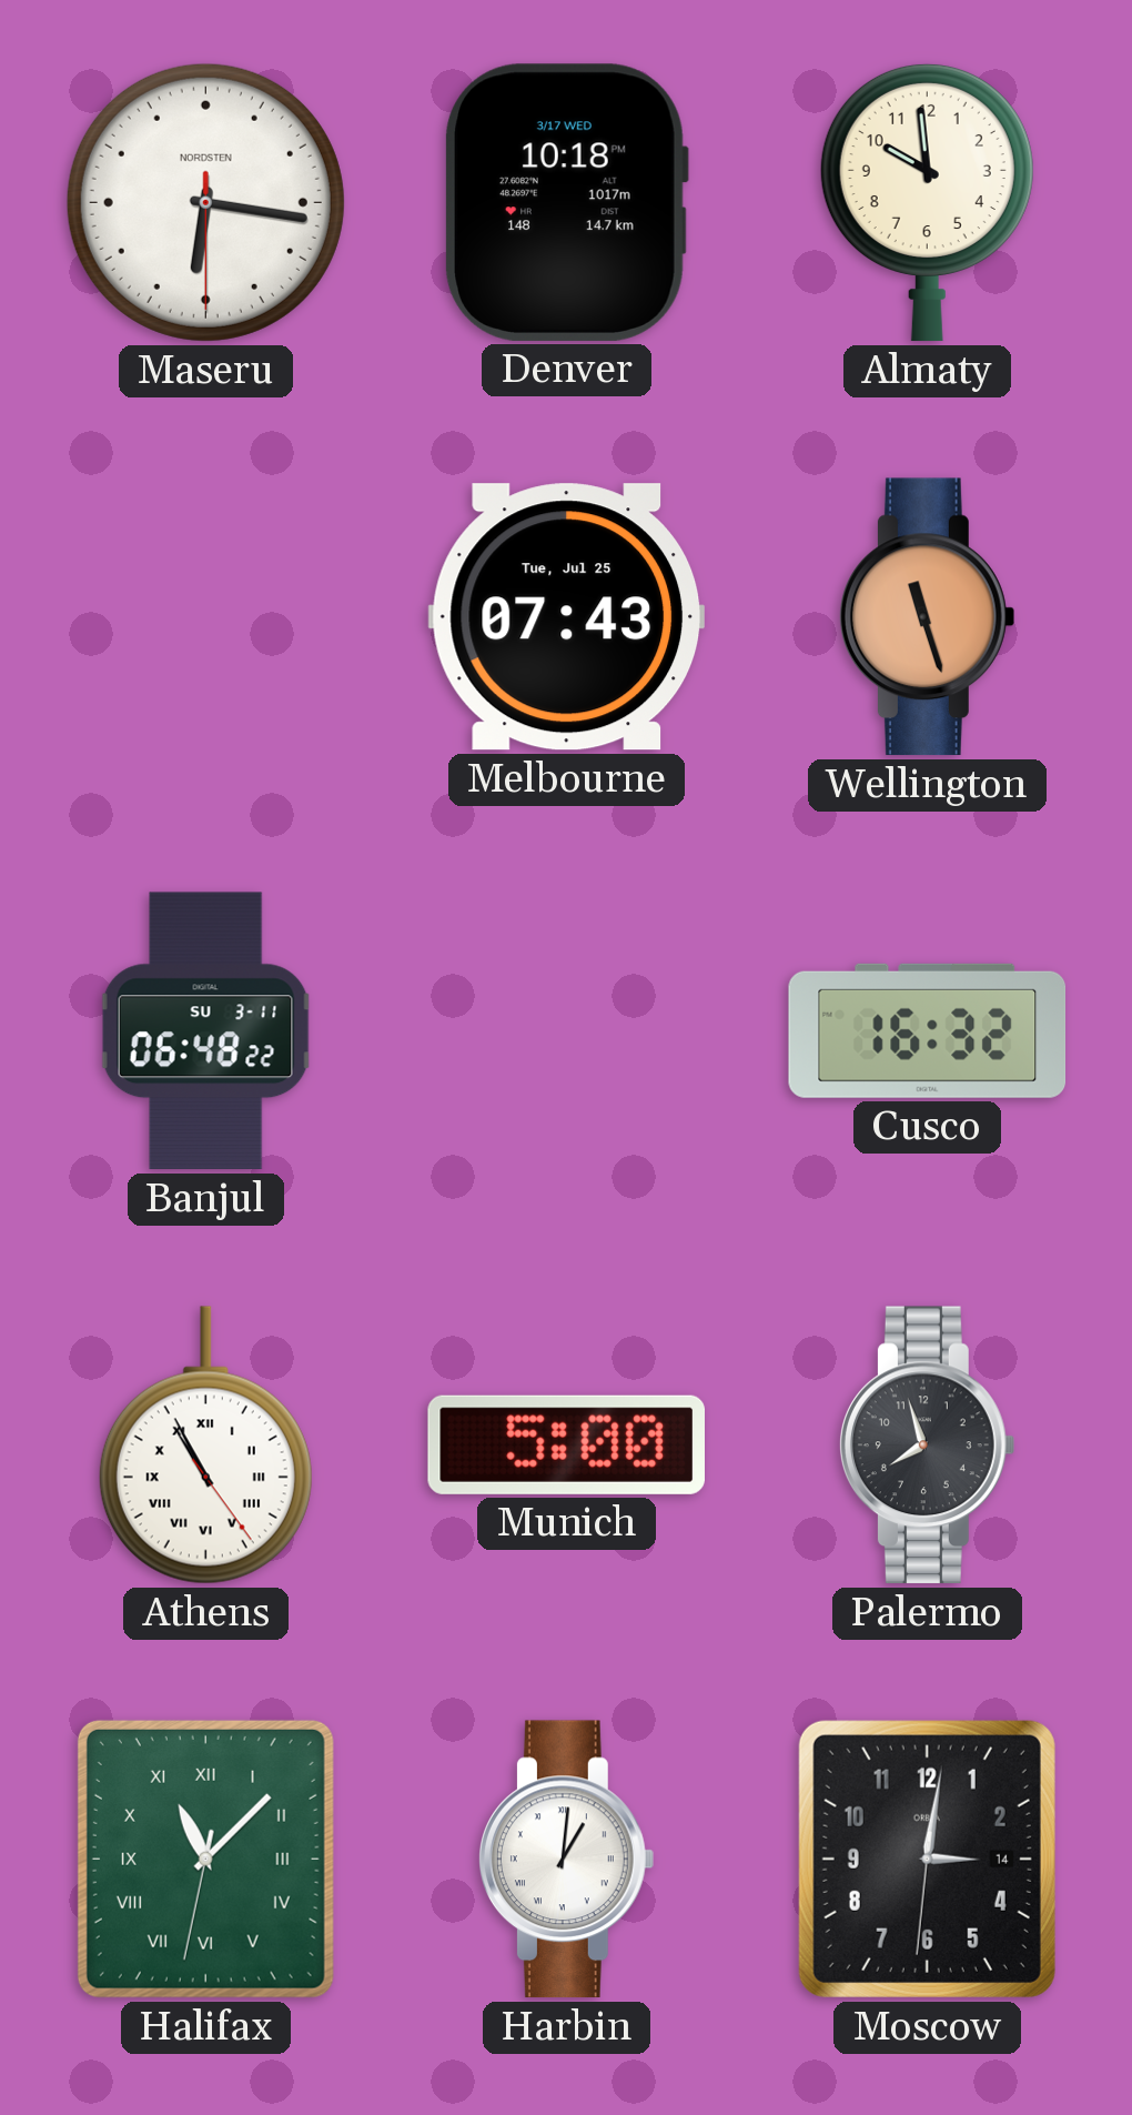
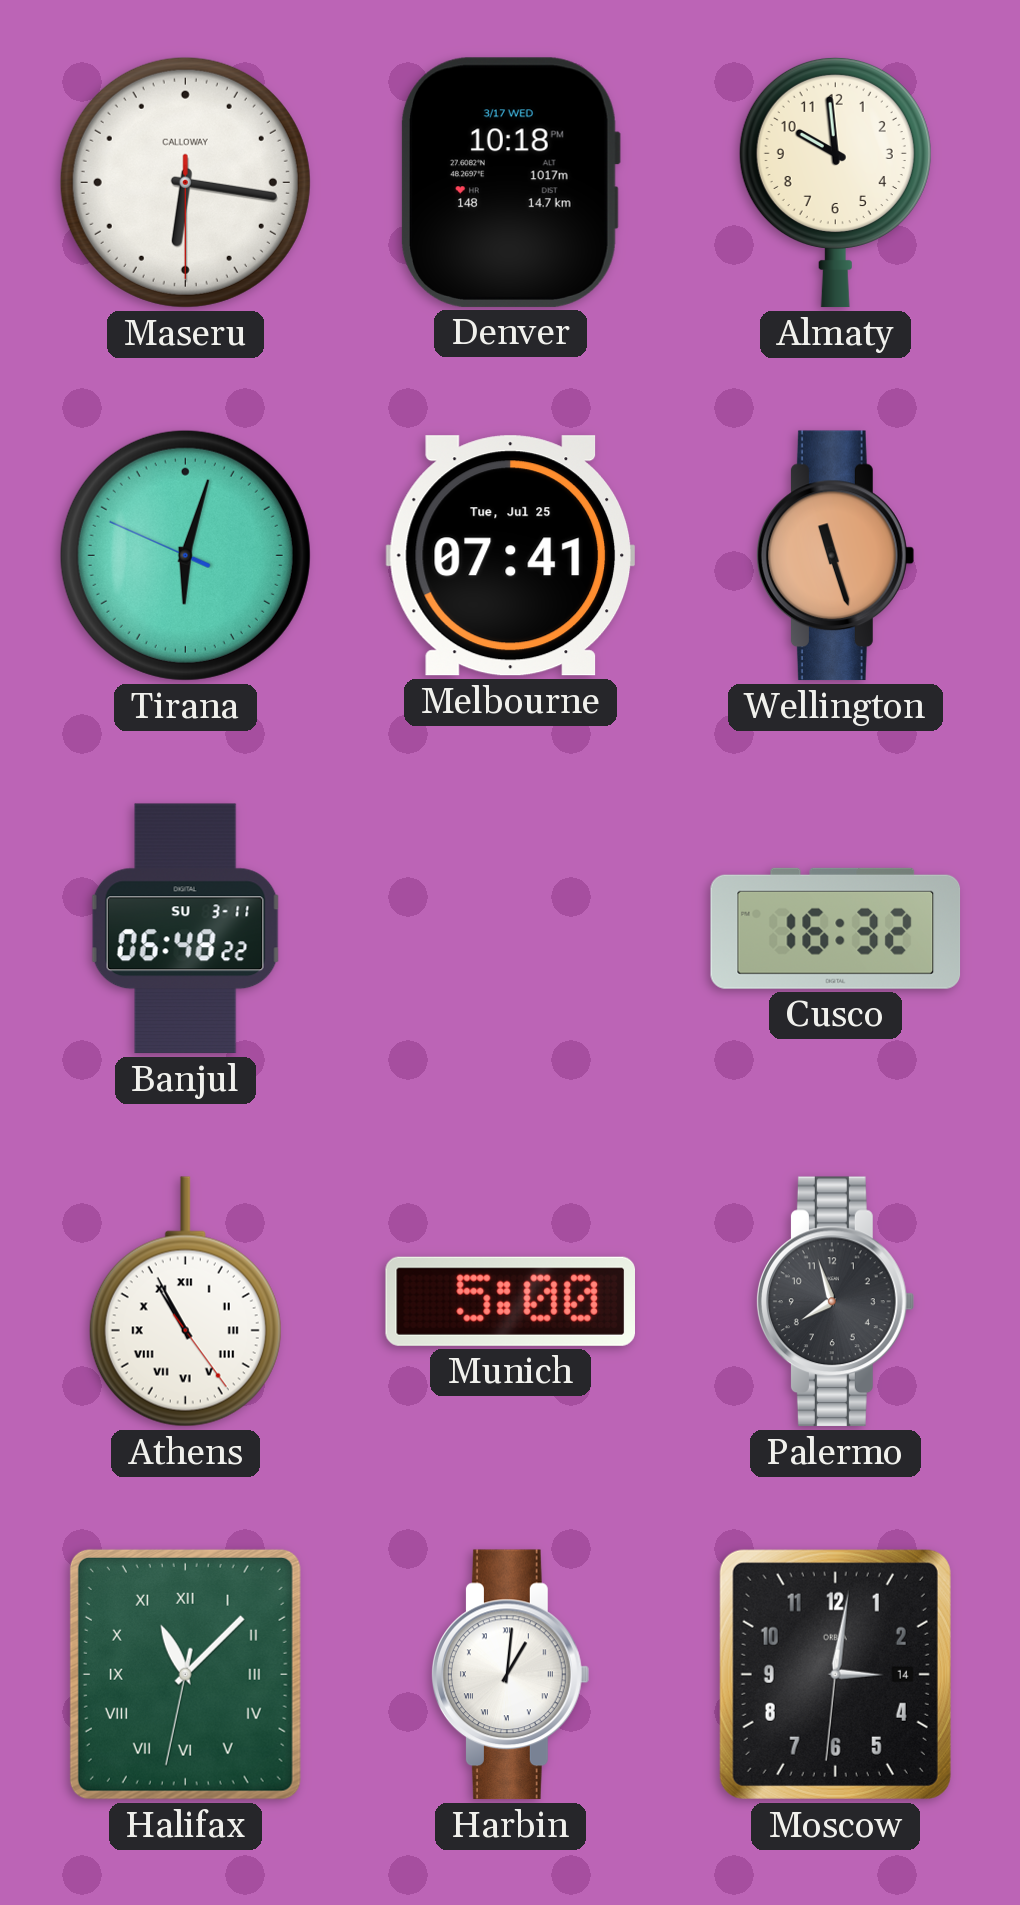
Maseru brand: NORDSTEN -> CALLOWAY (185, 182)
Tirana: none -> 6:02 (185, 555)
Melbourne: 07:43 -> 07:41 (510, 556)
